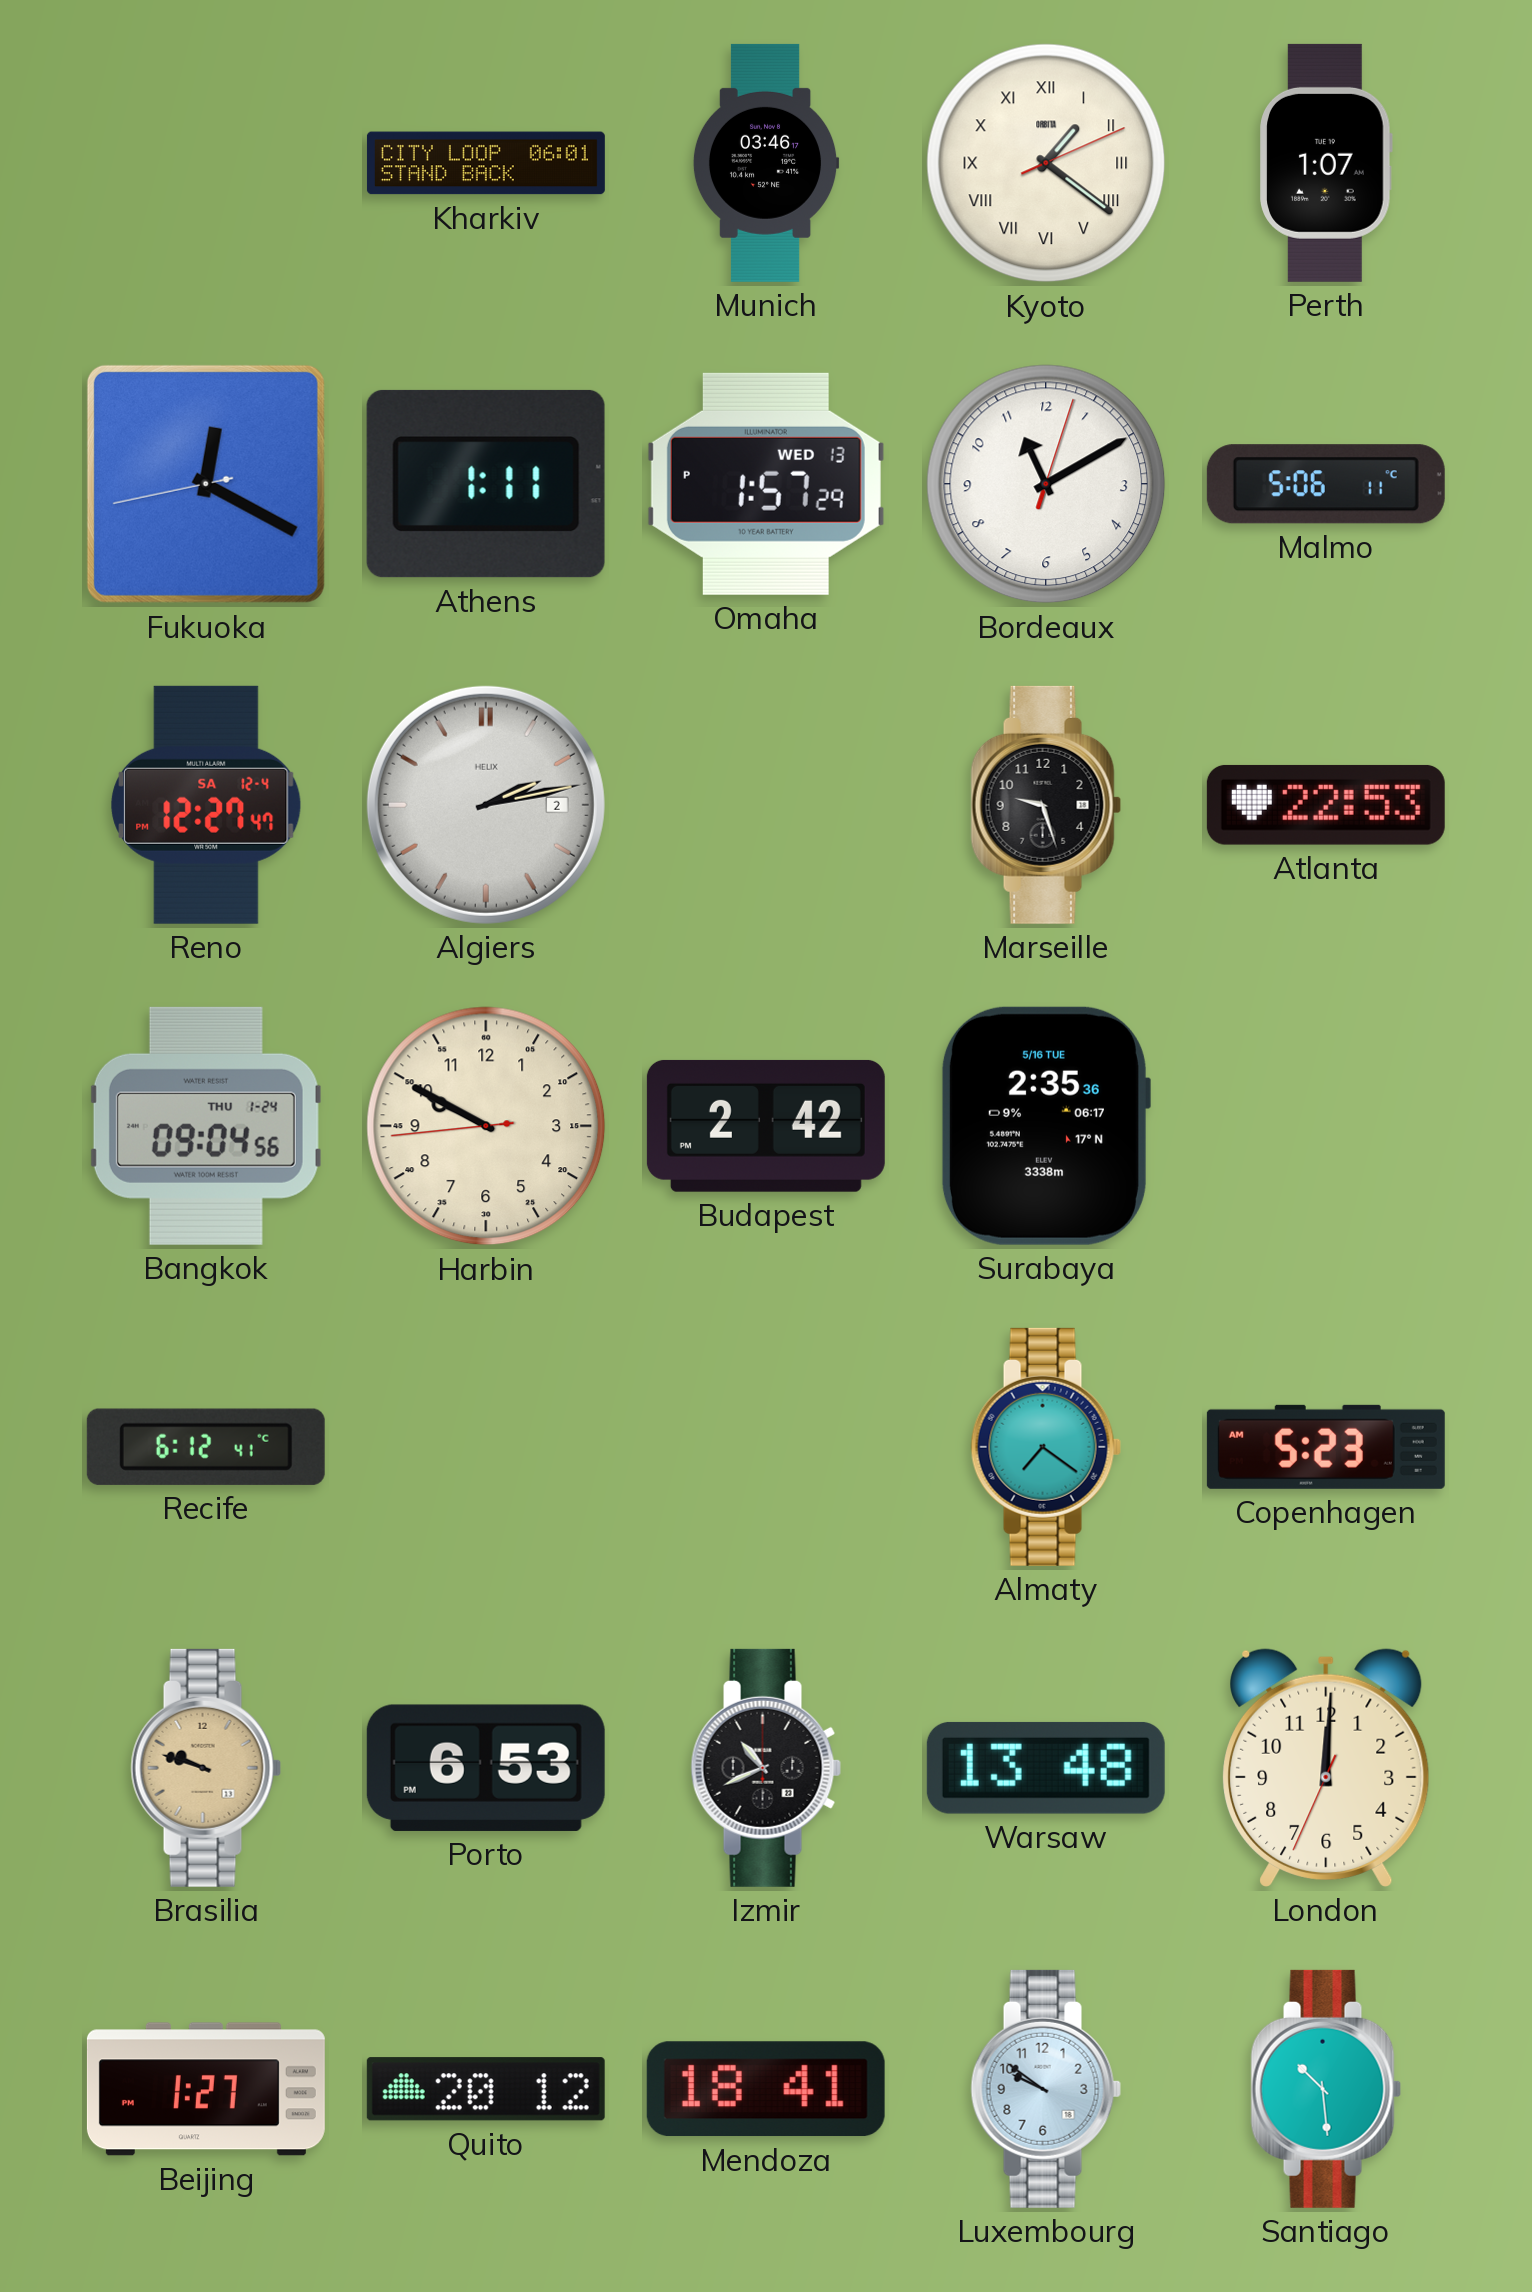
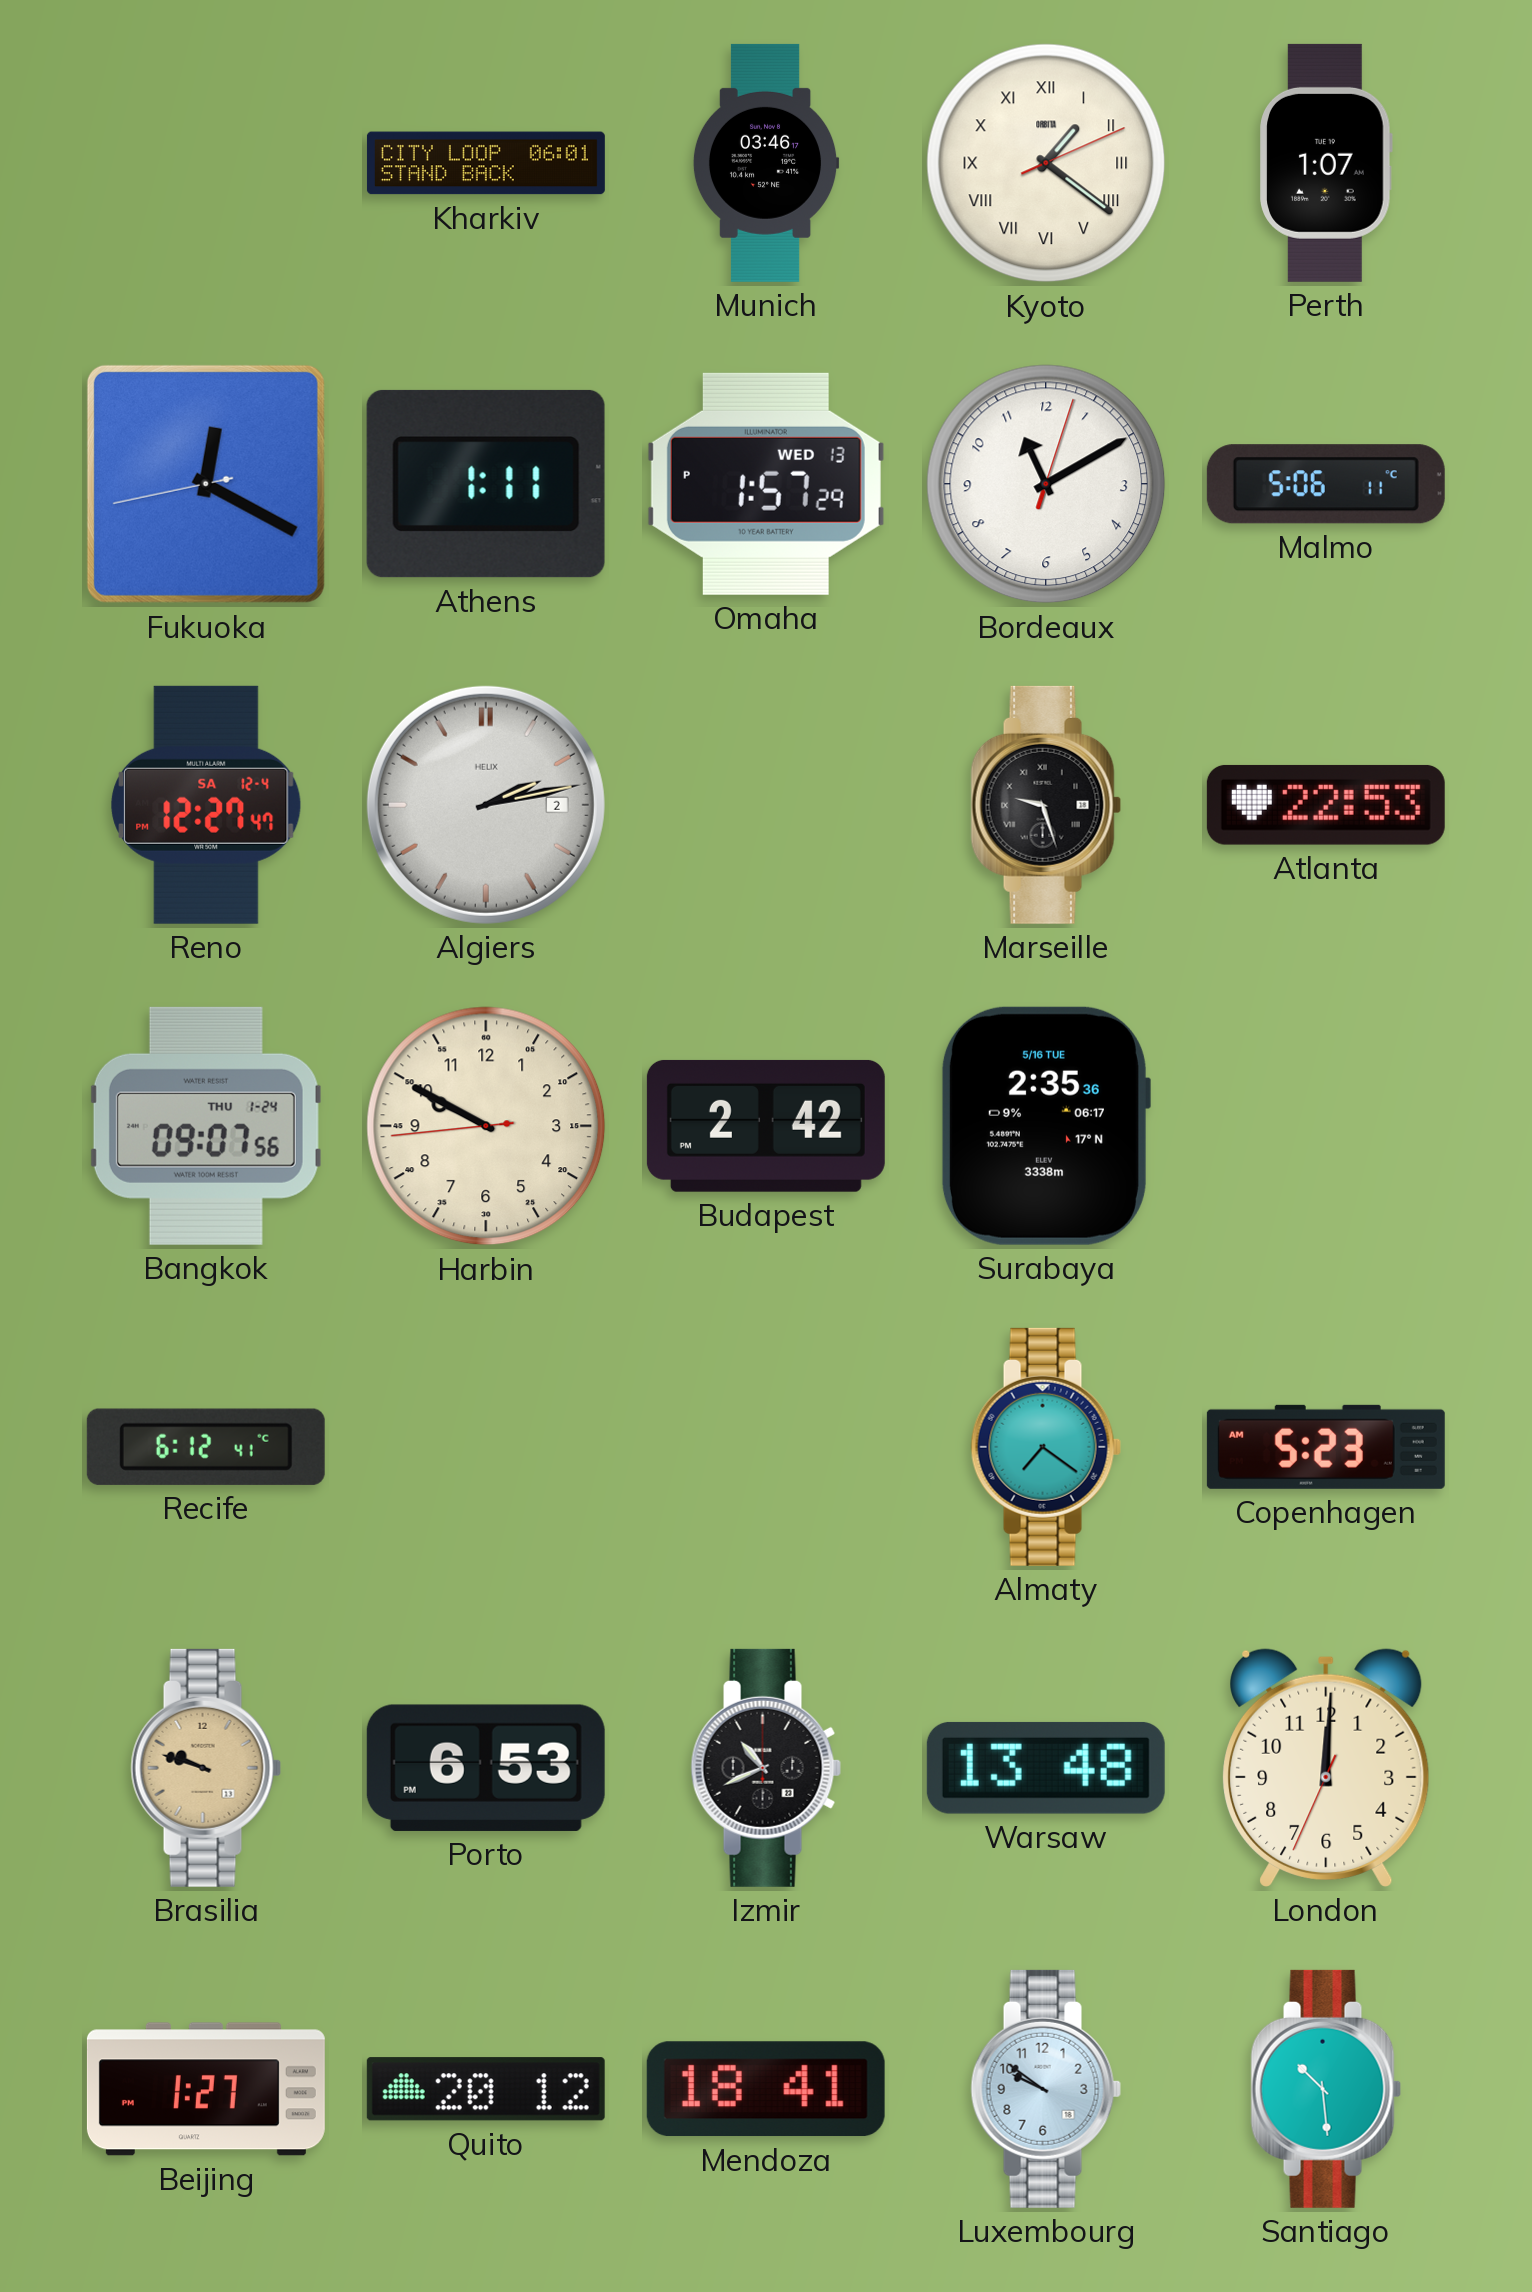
Marseille numerals: Arabic -> Roman (1046, 805)
Bangkok: 09:04 -> 09:07 (206, 1126)
